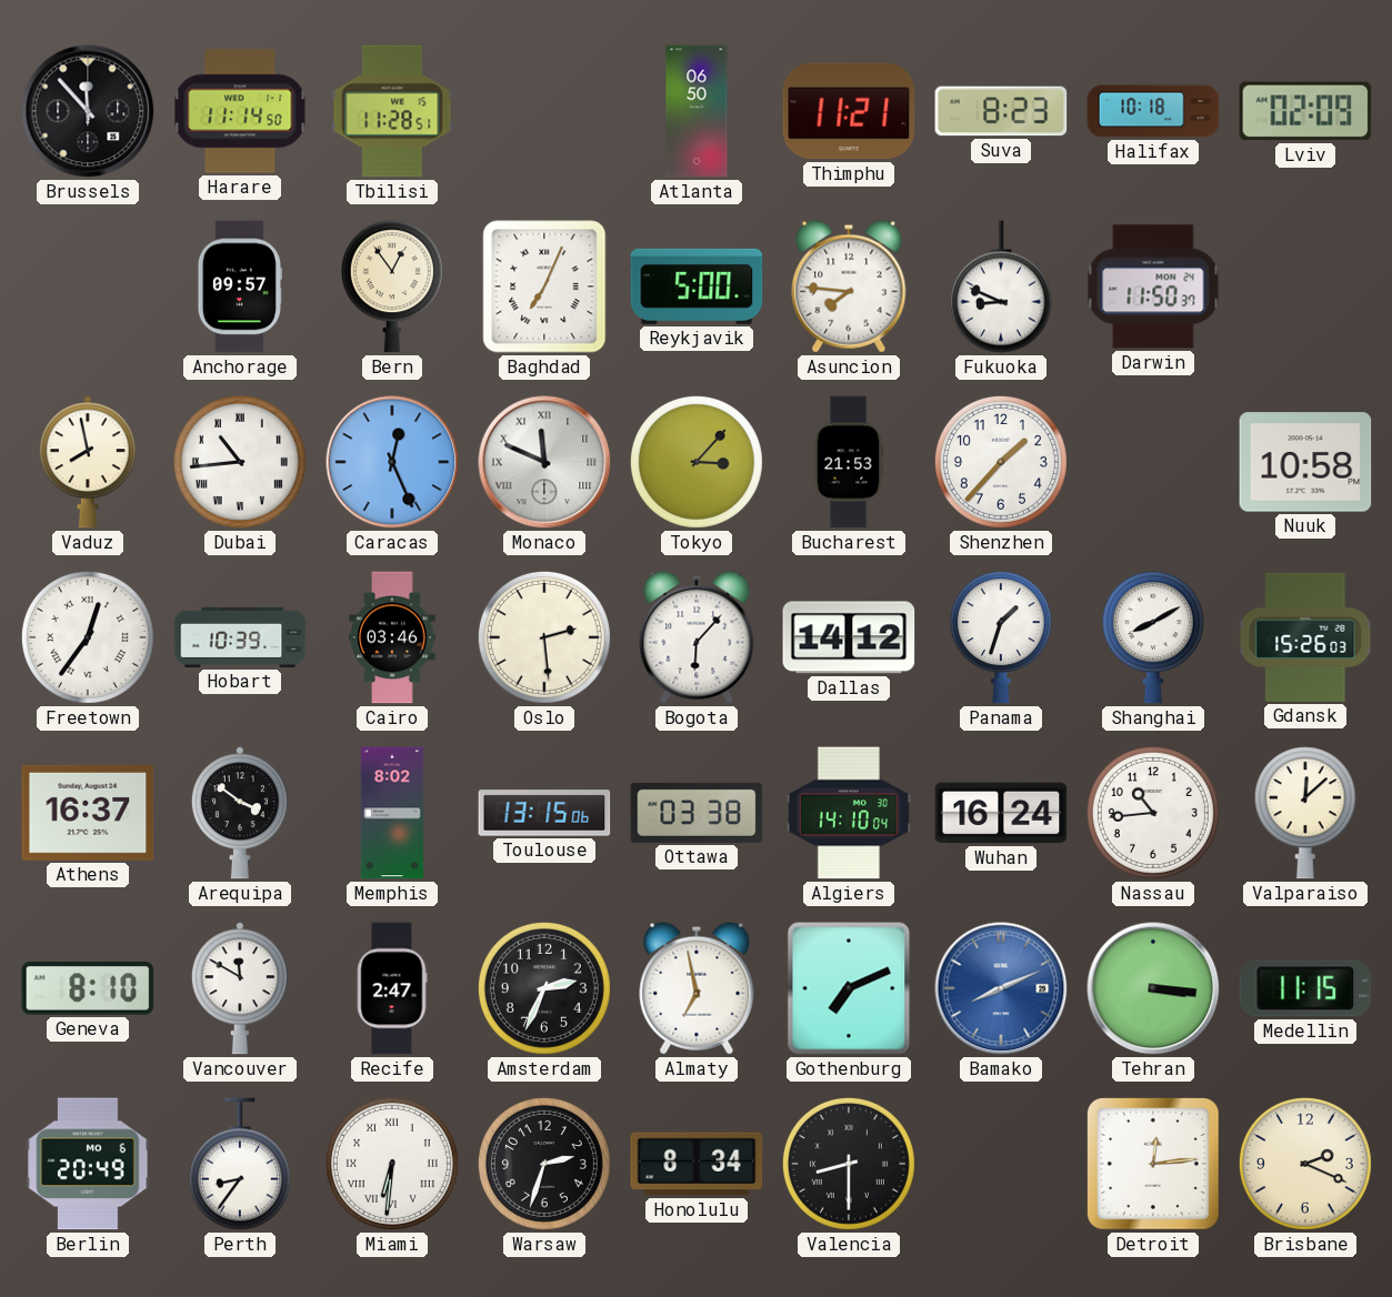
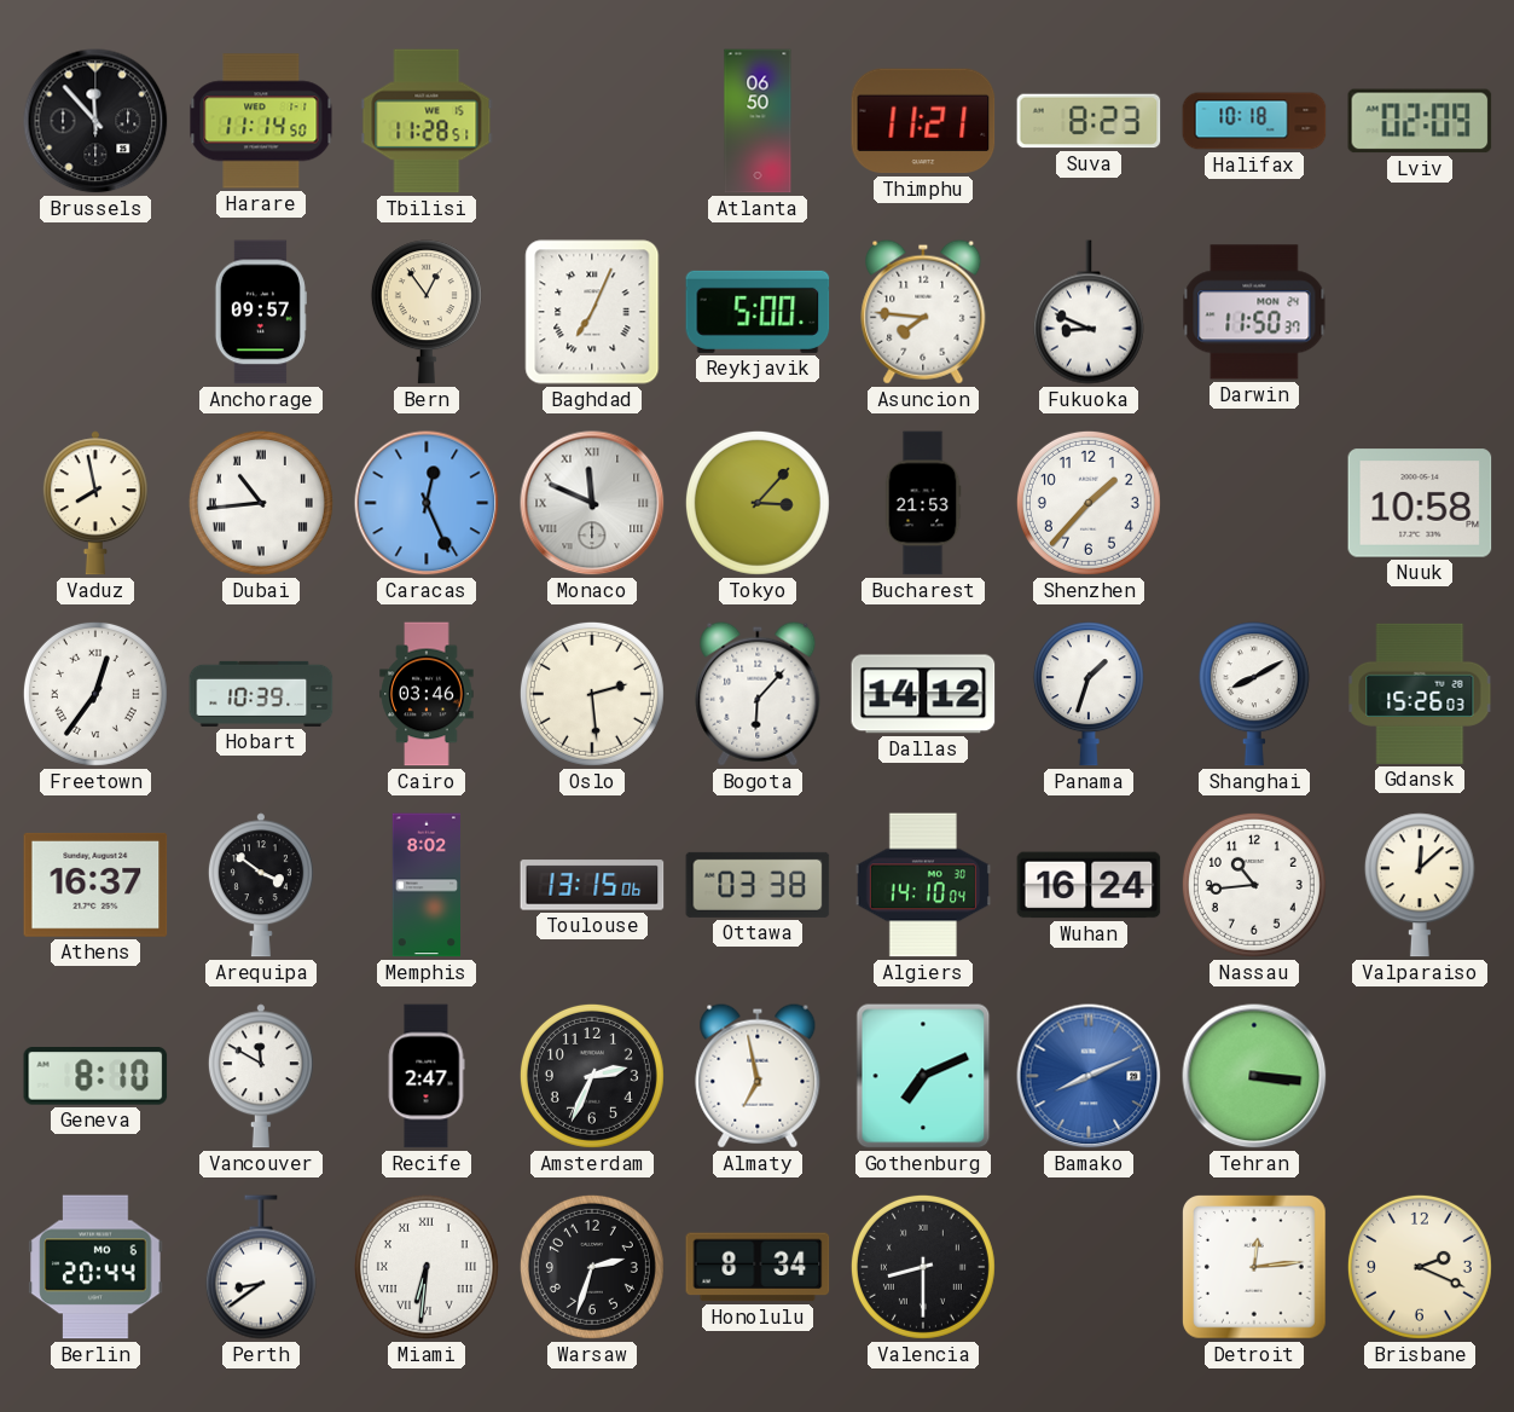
Medellin: 11:15 -> none (1305, 988)
Berlin: 20:49 -> 20:44 (95, 1267)
Perth: 8:36 -> 8:39 (261, 1267)
